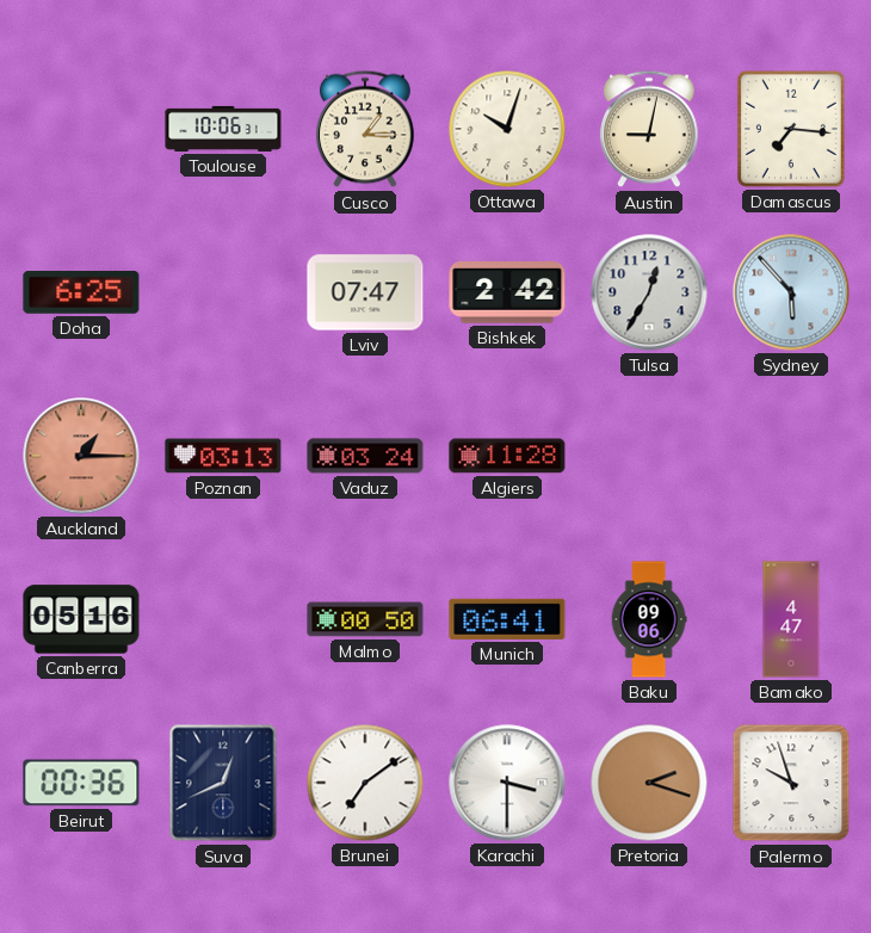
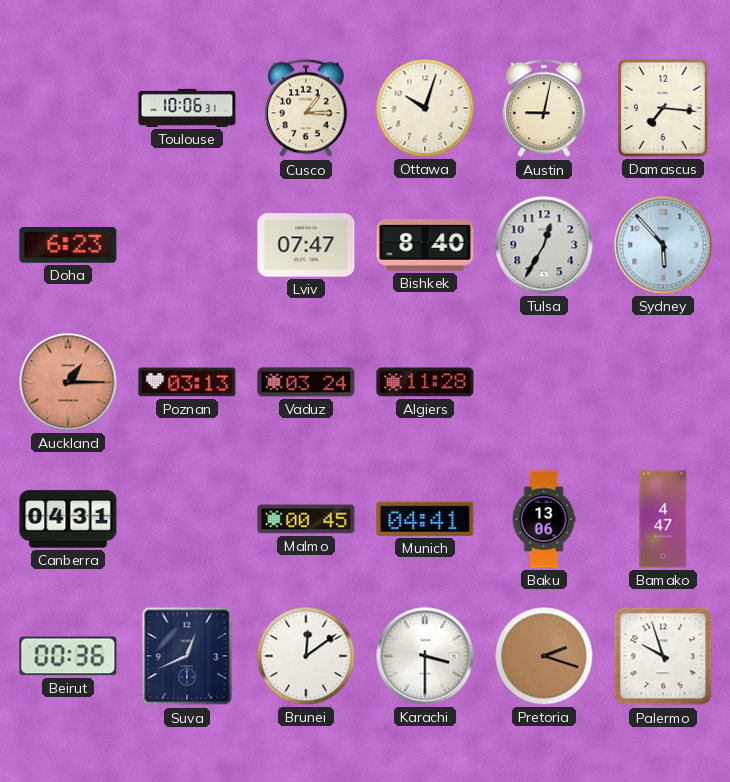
Doha: 6:25 -> 6:23 (68, 246)
Bishkek: 2:42 -> 8:40 (425, 245)
Canberra: 05:16 -> 04:31 (68, 519)
Malmo: 00:50 -> 00:45 (306, 519)
Munich: 06:41 -> 04:41 (425, 519)
Baku: 09:06 -> 13:06 (544, 519)
Brunei: 7:09 -> 12:09 (306, 656)
